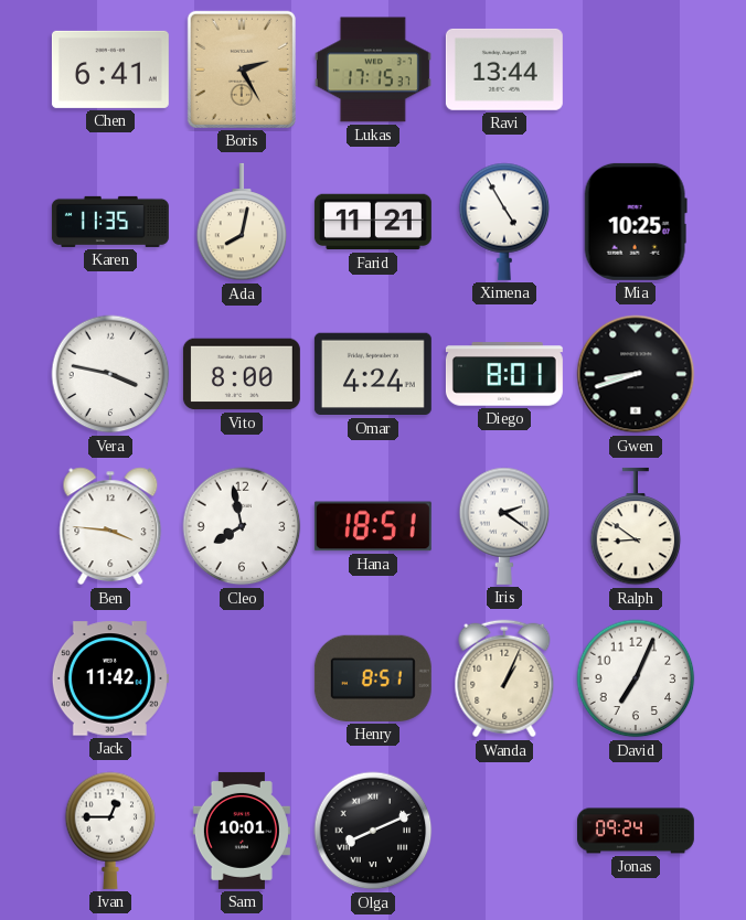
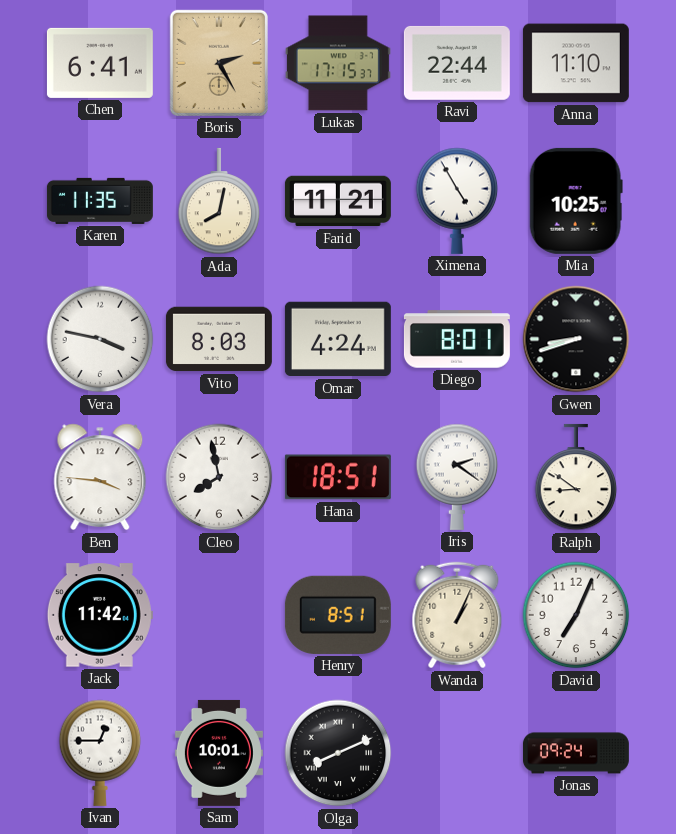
Ravi: 13:44 -> 22:44 (457, 63)
Anna: none -> 11:10 (576, 63)
Vito: 8:00 -> 8:03 (219, 339)
